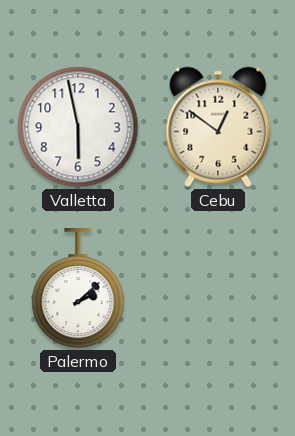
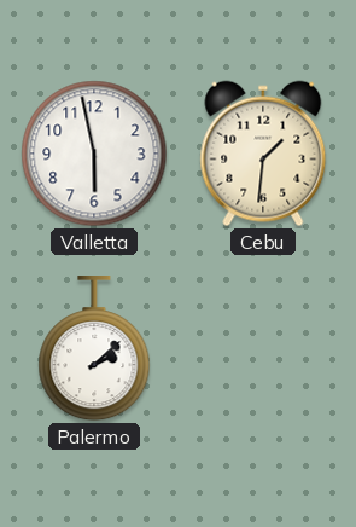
Cebu: 12:51 -> 1:31 (263, 154)
